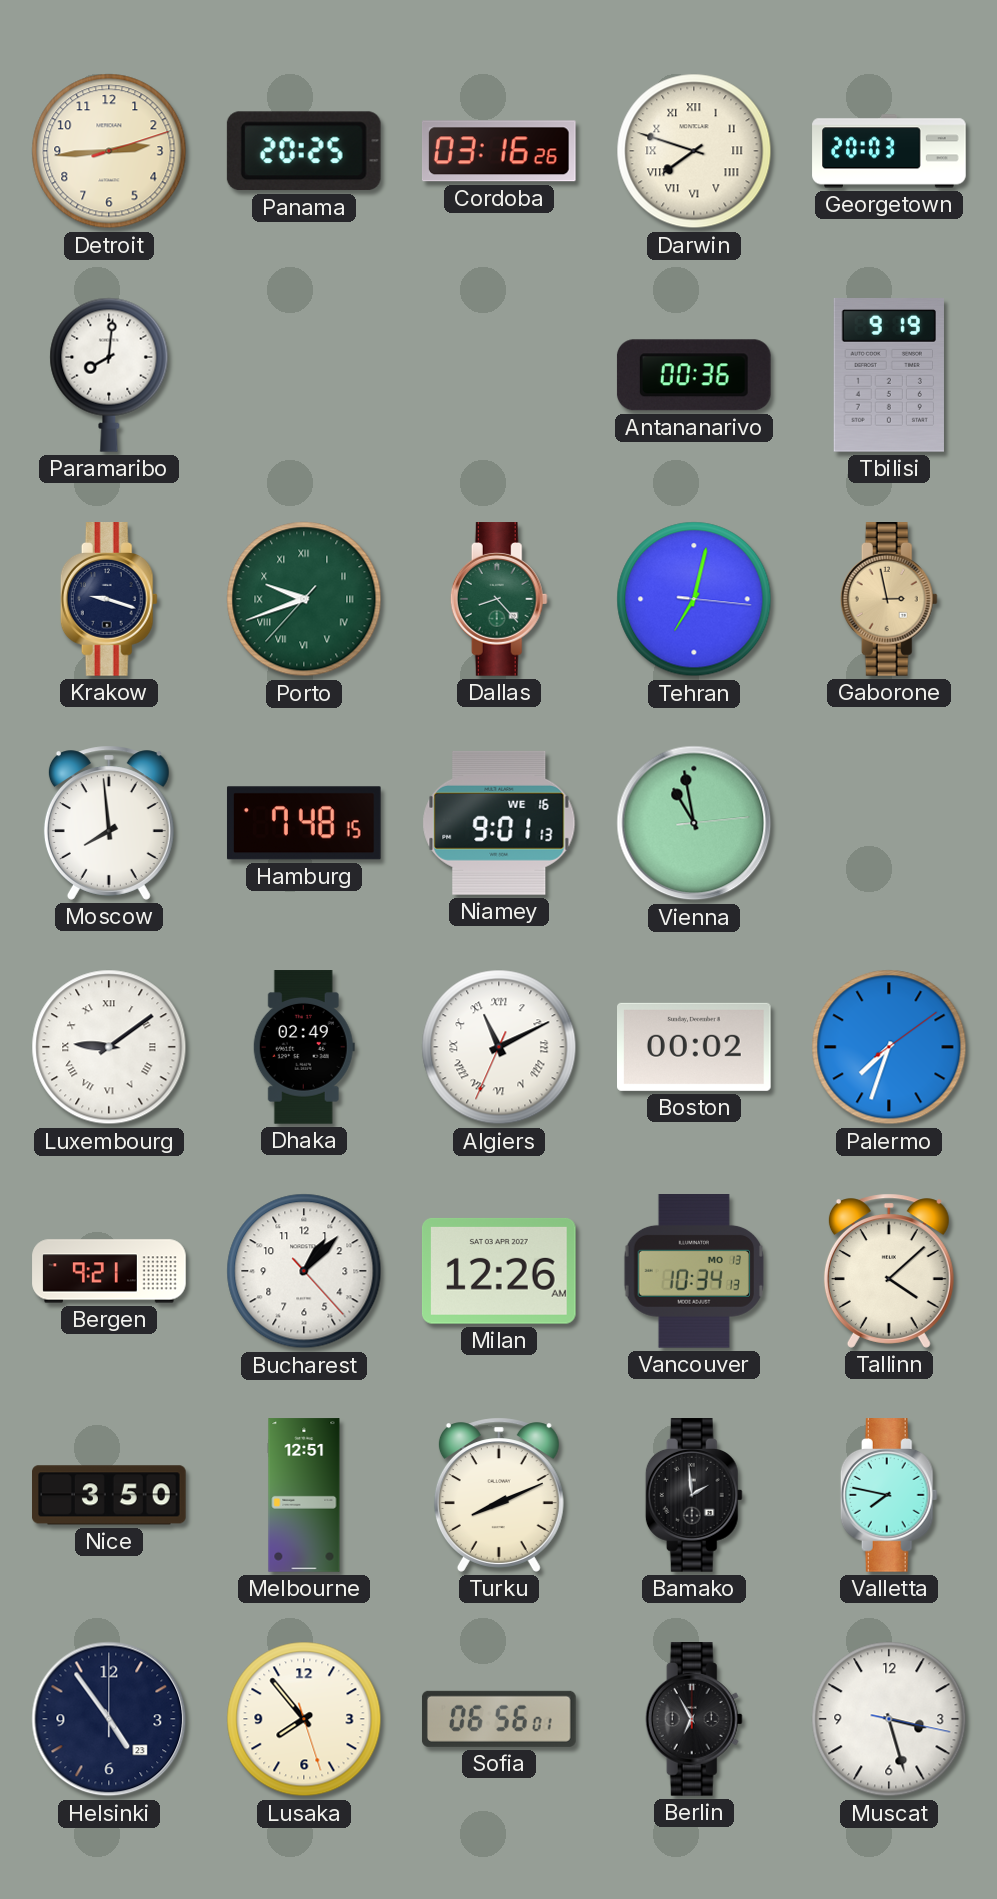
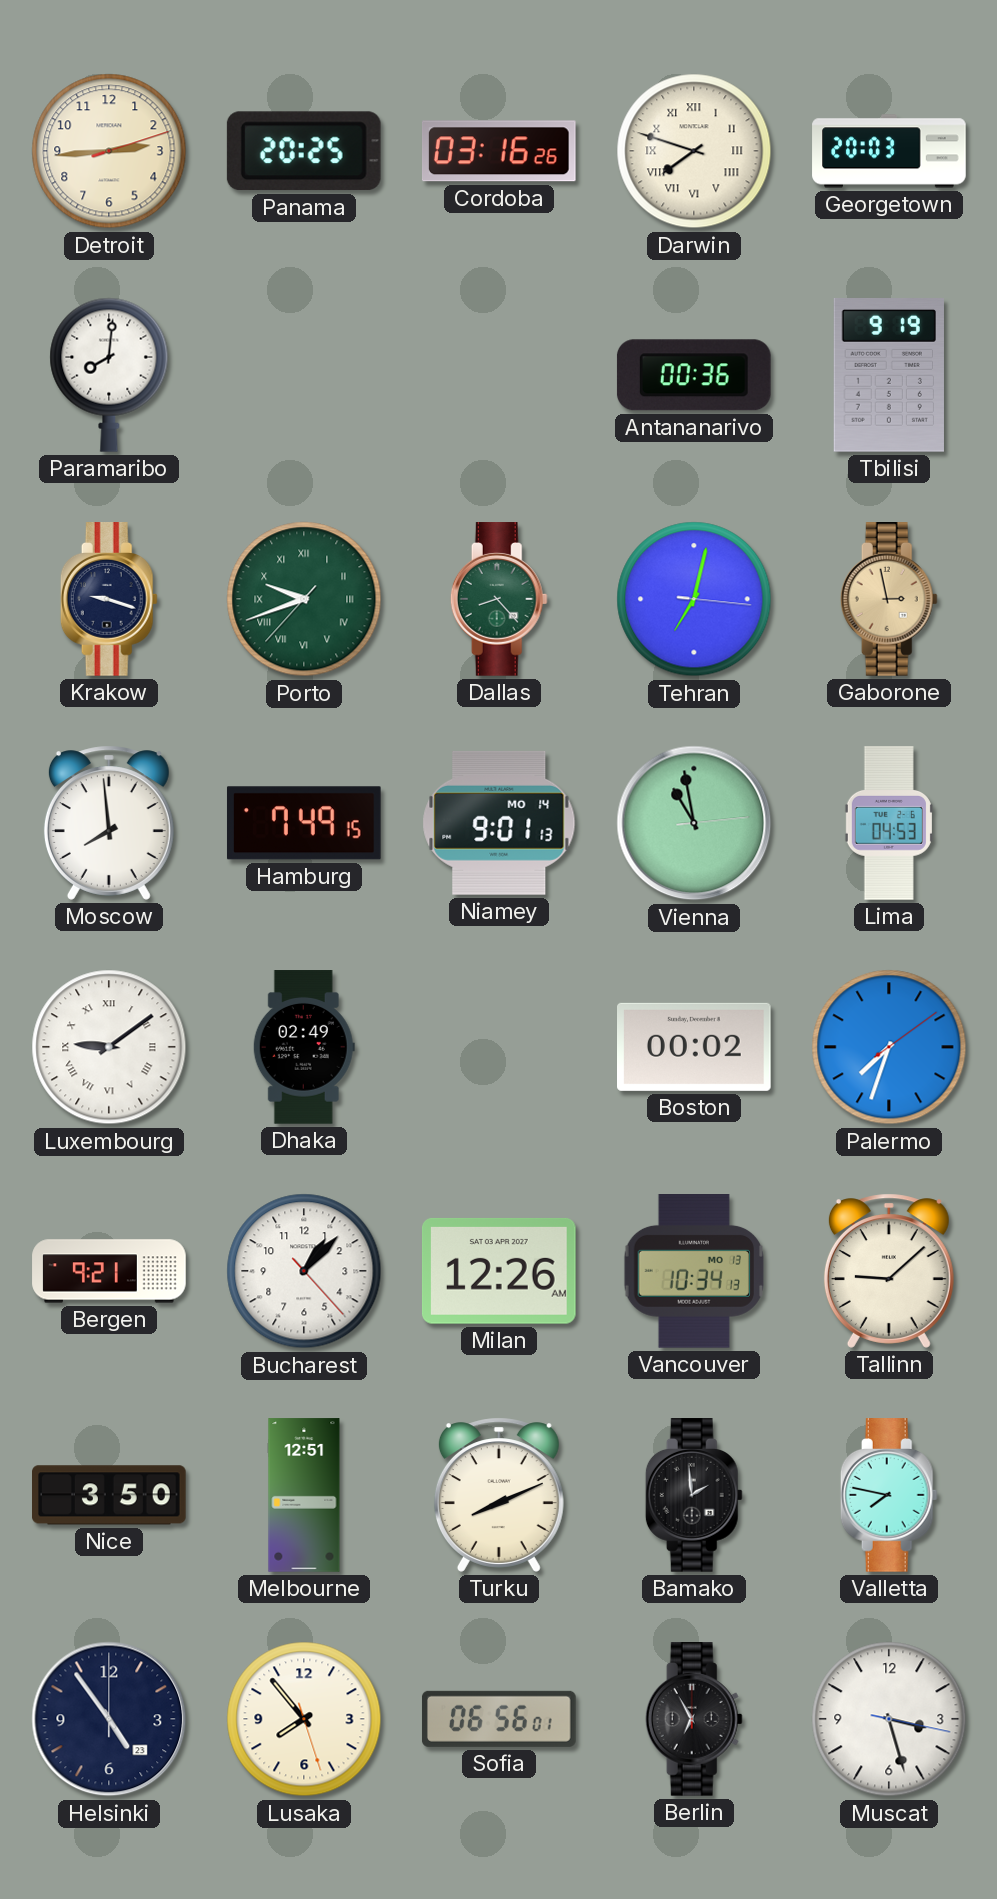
Hamburg: 7:48 -> 7:49 (304, 823)
Niamey date: WE 16 -> MO 14 (499, 823)
Lima: none -> 04:53 (889, 823)
Algiers: 11:10 -> none (499, 1047)
Tallinn: 4:08 -> 9:08 (889, 1271)
